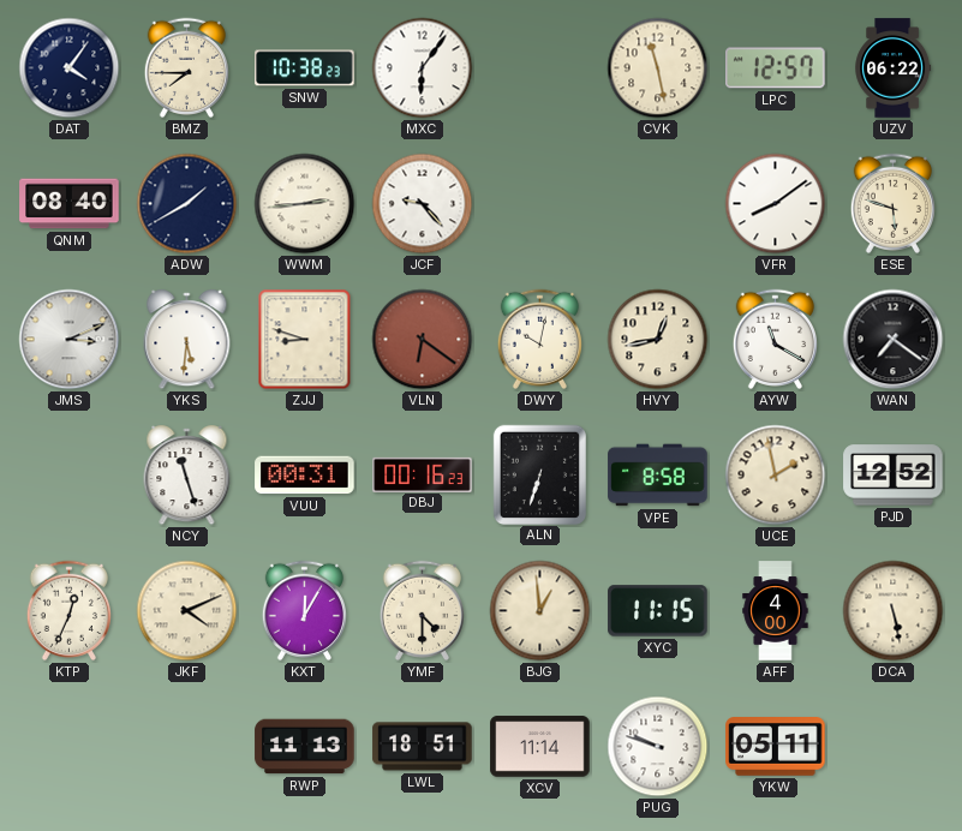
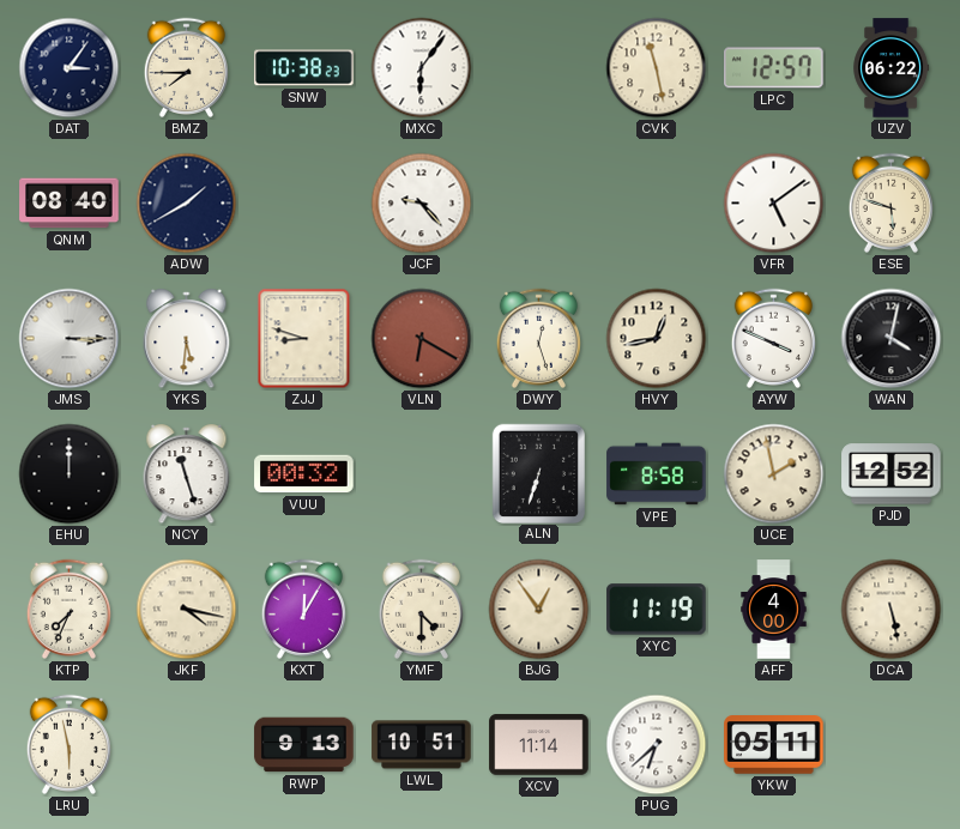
DAT: 4:06 -> 3:06 (70, 68)
WWM: 2:44 -> none (305, 204)
VFR: 8:09 -> 5:09 (774, 204)
JMS: 3:11 -> 3:15 (70, 339)
VLN: 6:21 -> 6:20 (422, 339)
DWY: 10:02 -> 12:27 (538, 338)
AYW: 11:20 -> 3:49 (773, 338)
WAN: 7:21 -> 4:02 (892, 339)
EHU: none -> 12:00 (70, 474)
VUU: 00:31 -> 00:32 (304, 474)
DBJ: 00:16 -> none (423, 474)
KTP: 12:34 -> 7:34 (68, 609)
JKF: 4:11 -> 4:17 (187, 610)
BJG: 12:59 -> 12:54 (539, 610)
XYC: 11:15 -> 11:19 (657, 610)
LRU: none -> 5:58 (68, 744)
RWP: 11:13 -> 9:13 (304, 745)
LWL: 18:51 -> 10:51 (422, 745)
PUG: 9:48 -> 6:38 (657, 745)
